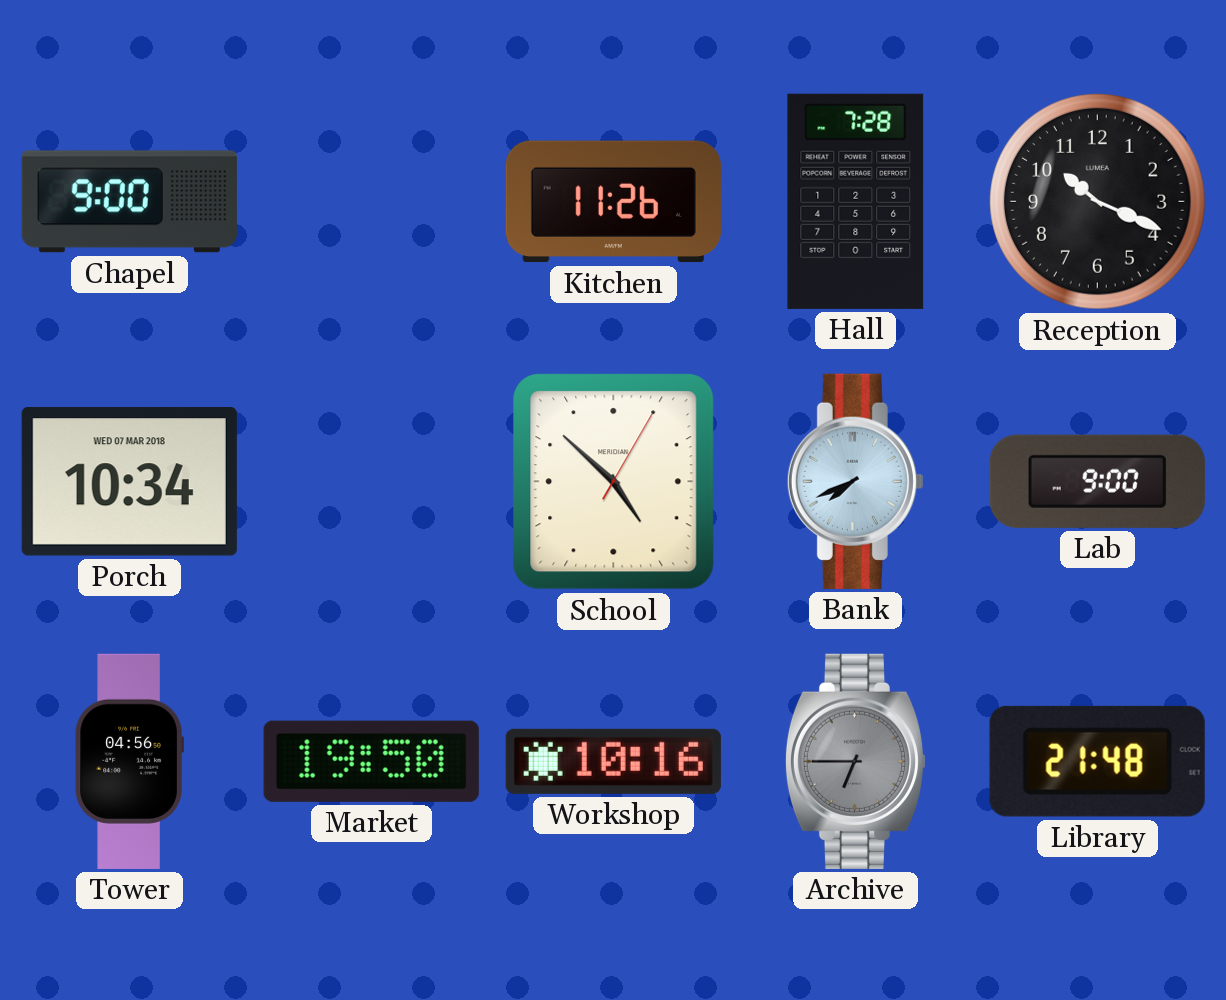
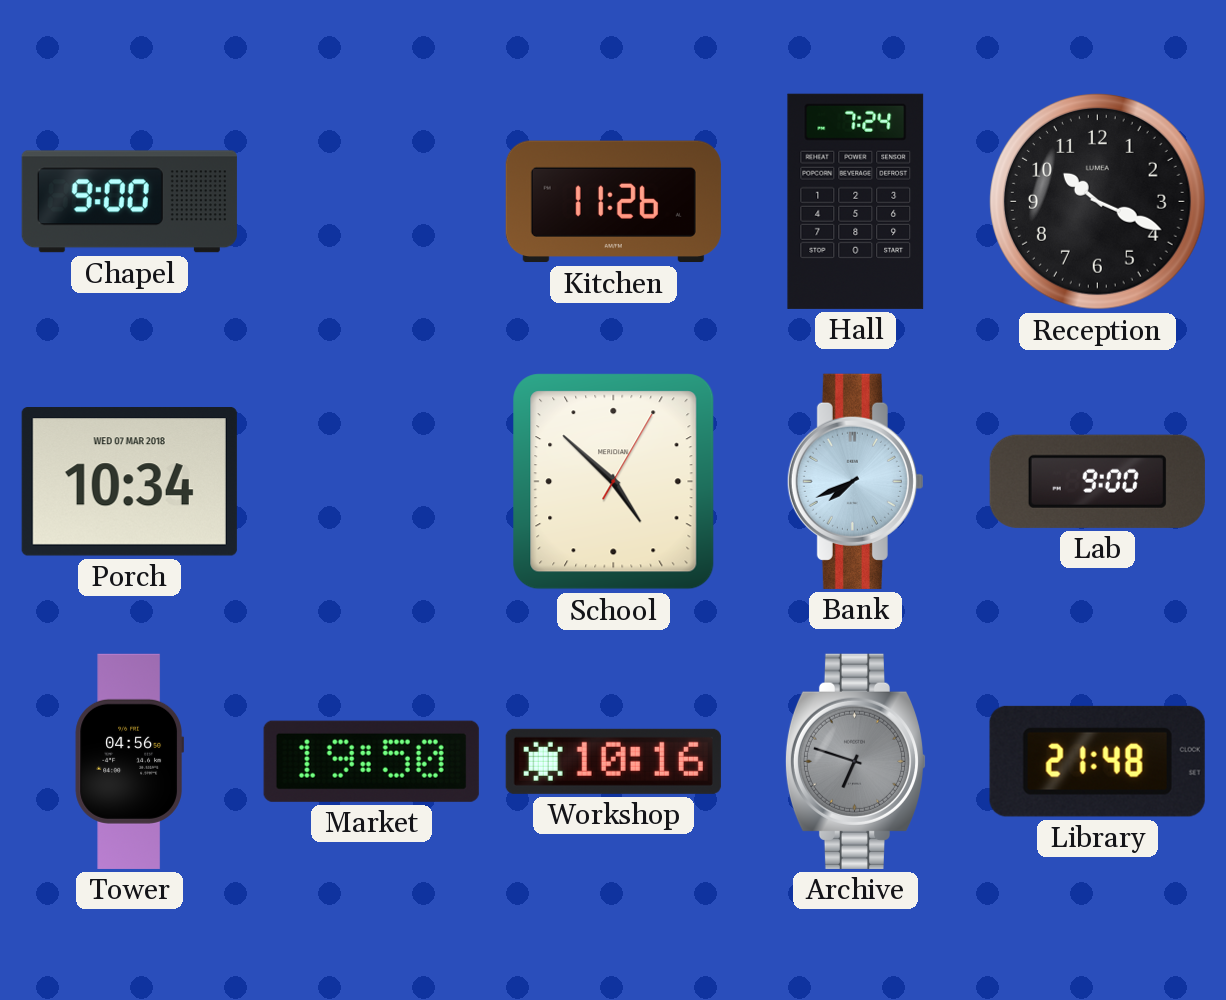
Hall: 7:28 -> 7:24 (856, 201)
Archive: 6:45 -> 6:48 (856, 761)
